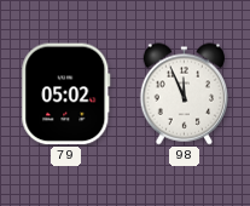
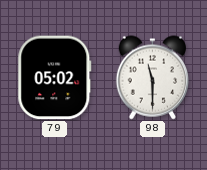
98: 11:56 -> 11:30 (153, 78)
